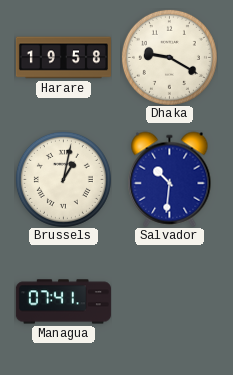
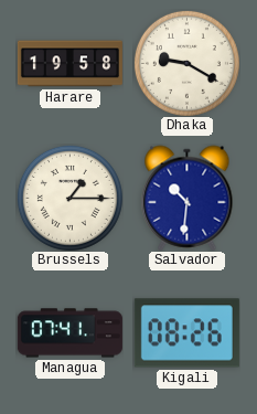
Brussels: 1:02 -> 1:15 (69, 198)
Kigali: none -> 08:26 (186, 333)
